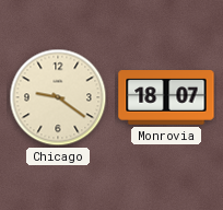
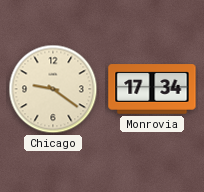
Monrovia: 18:07 -> 17:34 (152, 89)
